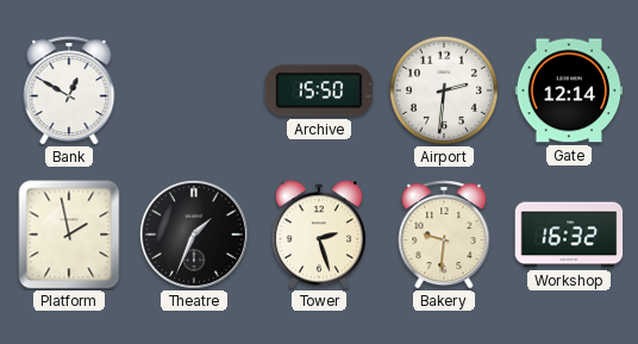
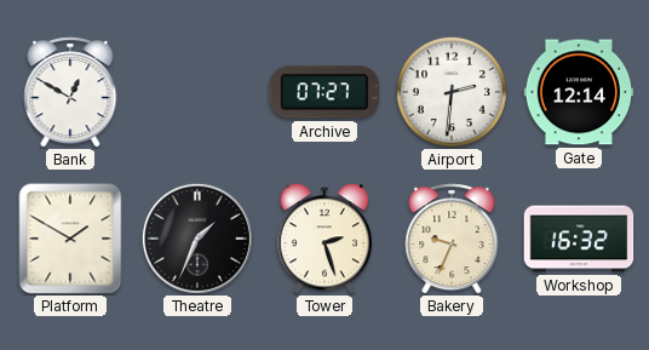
Archive: 15:50 -> 07:27 (324, 92)
Platform: 1:58 -> 1:50 (70, 239)
Bakery: 9:31 -> 9:34 (452, 239)
